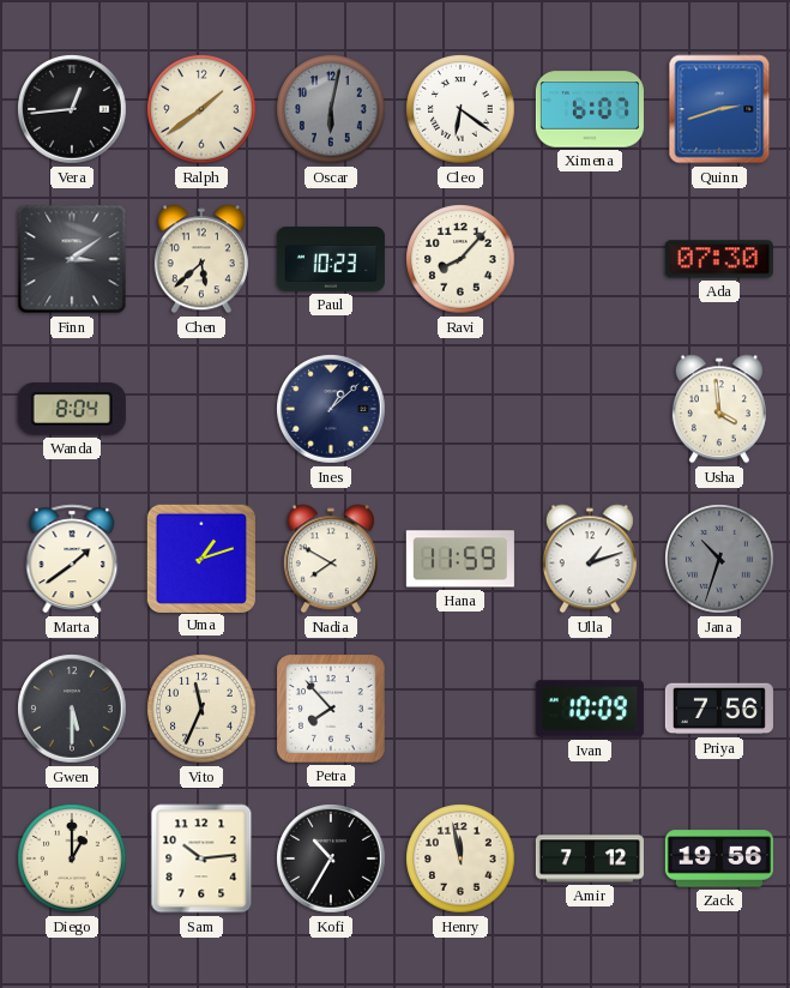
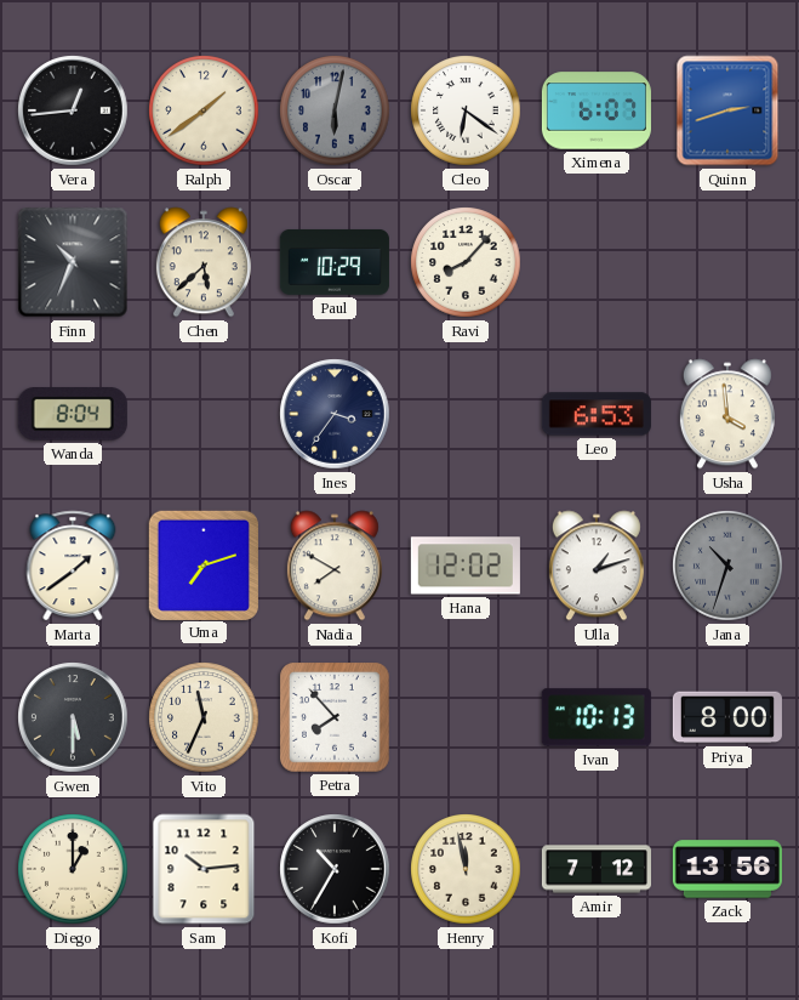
Finn: 3:09 -> 10:34 (73, 262)
Paul: 10:23 -> 10:29 (335, 262)
Ada: 07:30 -> none (719, 259)
Ines: 1:08 -> 3:36 (335, 414)
Leo: none -> 6:53 (597, 414)
Uma: 1:12 -> 7:12 (202, 564)
Hana: 11:59 -> 12:02 (466, 566)
Ivan: 10:09 -> 10:13 (597, 717)
Priya: 7:56 -> 8:00 (727, 717)
Zack: 19:56 -> 13:56 (727, 869)
